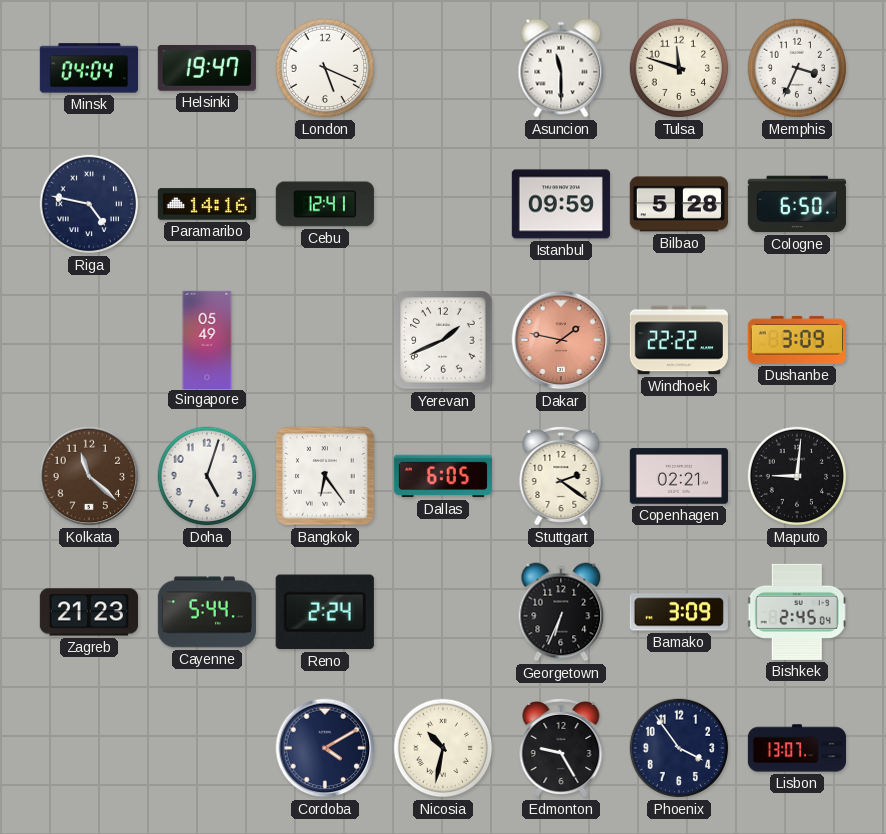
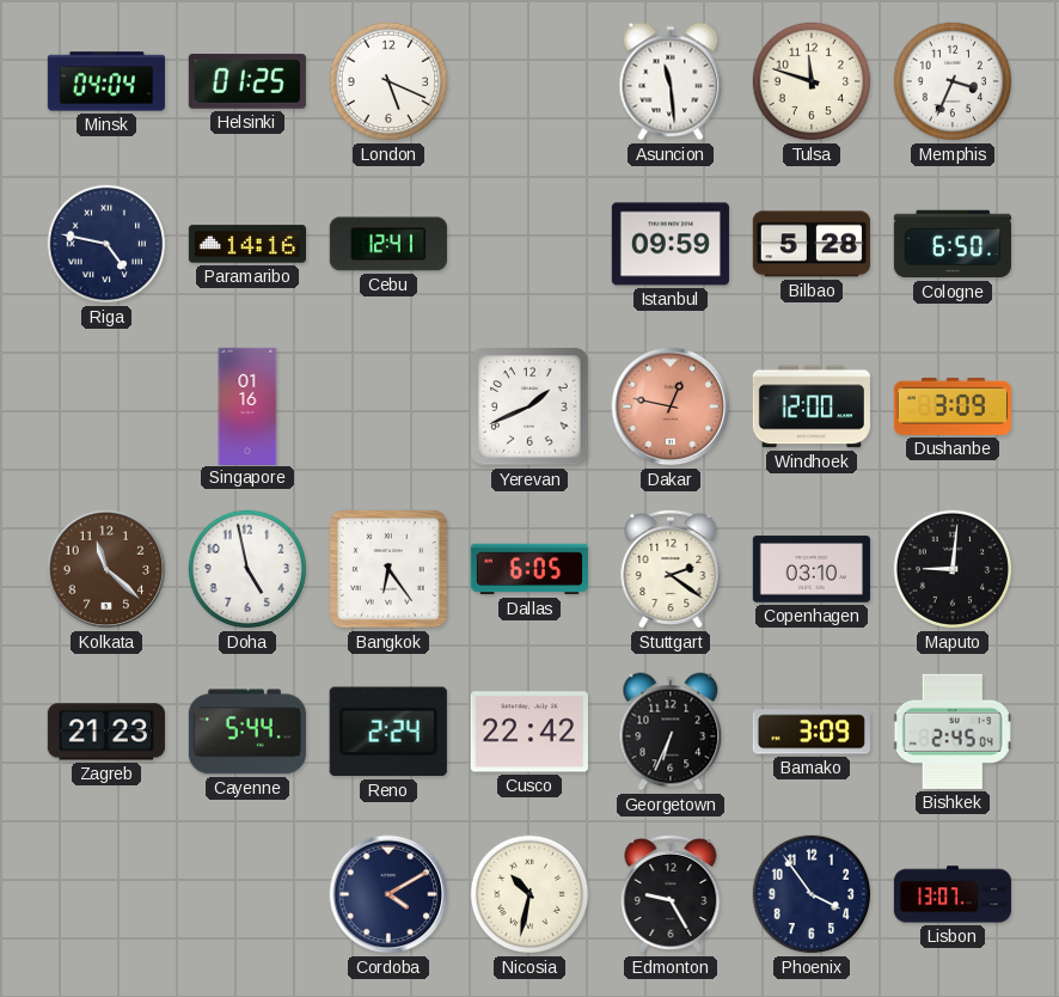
Helsinki: 19:47 -> 01:25 (247, 81)
Asuncion: 11:30 -> 11:29 (671, 81)
Singapore: 05:49 -> 01:16 (247, 405)
Dakar: 1:47 -> 12:47 (671, 406)
Windhoek: 22:22 -> 12:00 (812, 406)
Doha: 5:03 -> 4:58 (247, 569)
Copenhagen: 02:21 -> 03:10 (812, 569)
Cusco: none -> 22:42 (529, 732)
